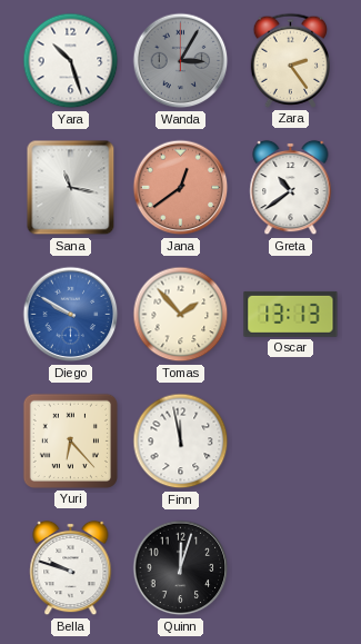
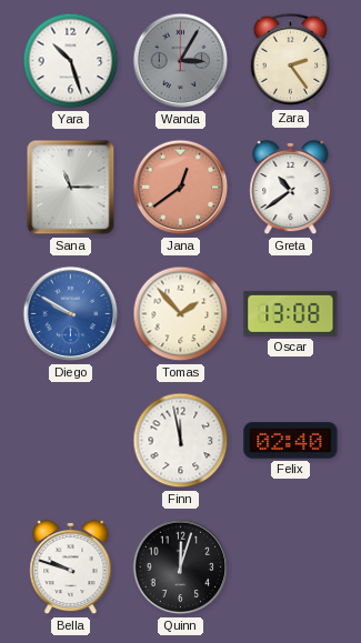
Sana: 11:17 -> 11:15 (71, 188)
Oscar: 13:13 -> 13:08 (291, 313)
Yuri: 6:23 -> none (70, 440)
Felix: none -> 02:40 (291, 441)
